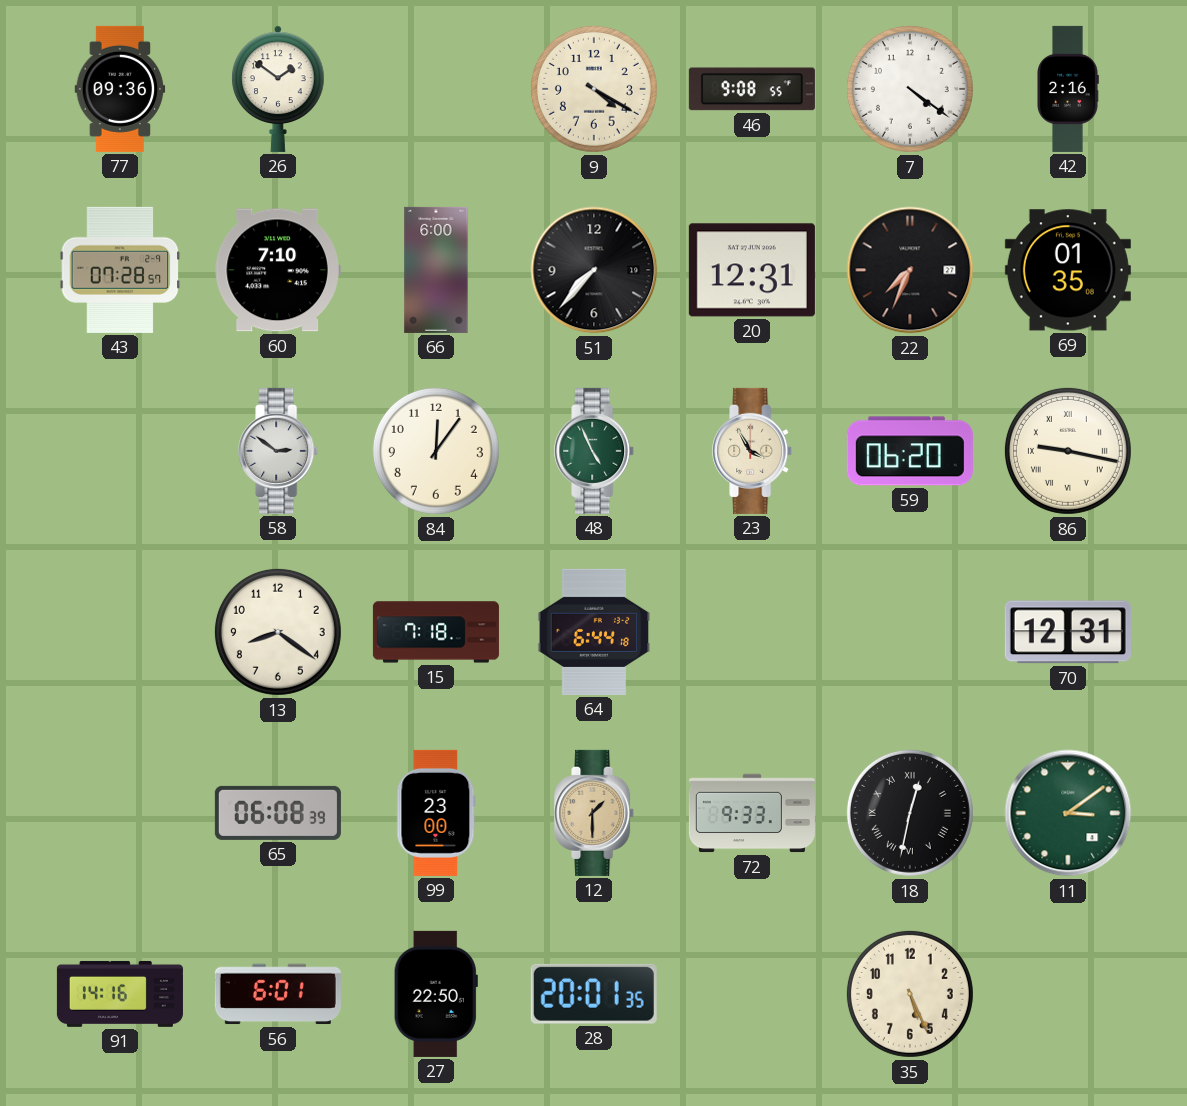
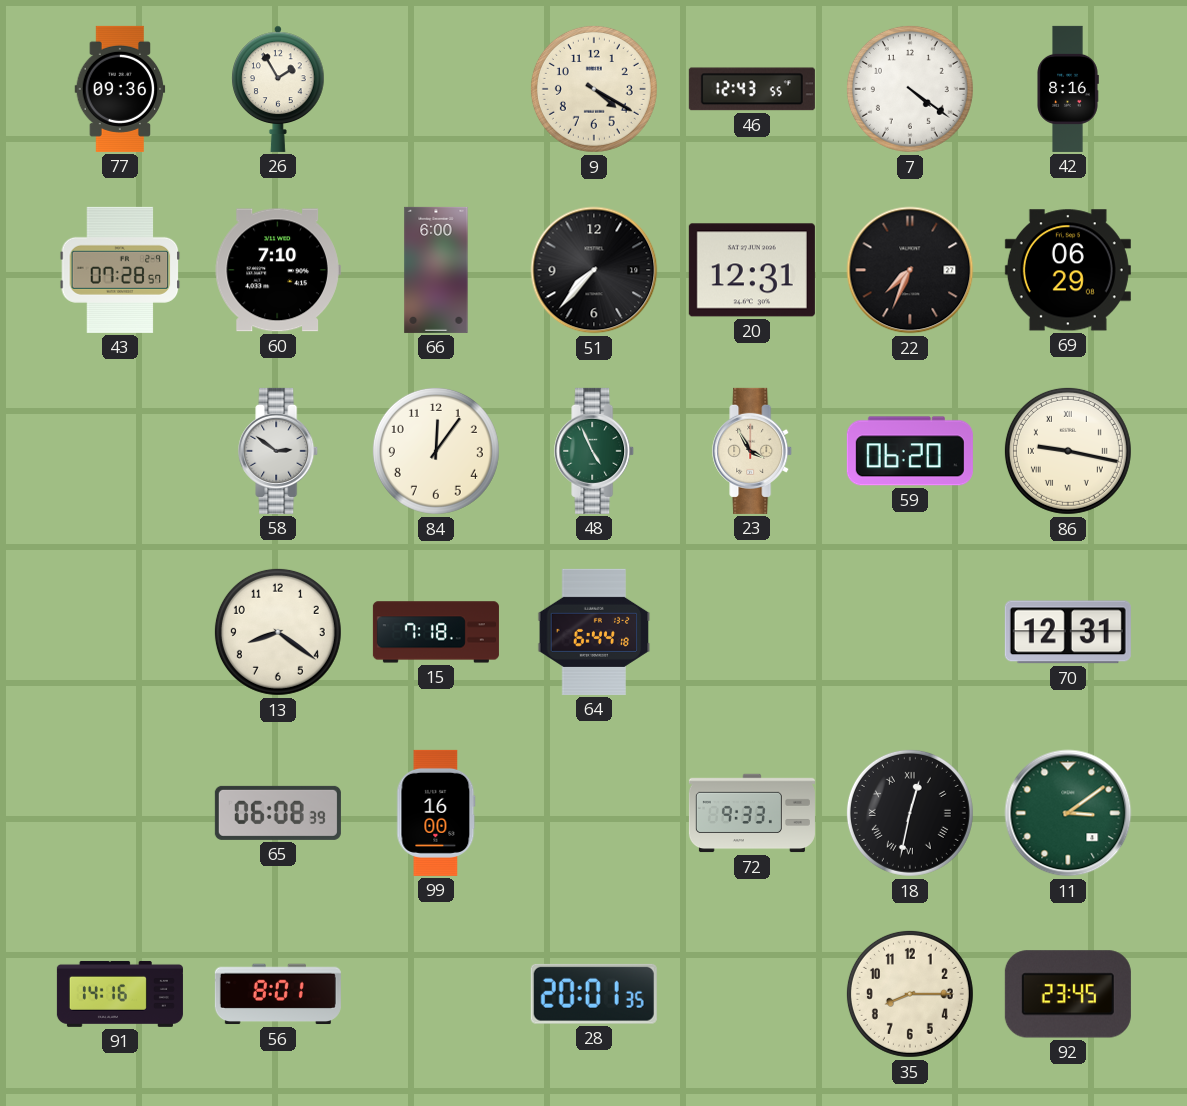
26: 1:51 -> 1:55 (278, 89)
46: 9:08 -> 12:43 (752, 89)
42: 2:16 -> 8:16 (1068, 89)
69: 01:35 -> 06:29 (1068, 270)
99: 23:00 -> 16:00 (436, 813)
12: 1:30 -> none (595, 813)
56: 6:01 -> 8:01 (278, 994)
27: 22:50 -> none (436, 994)
35: 5:26 -> 8:15 (910, 994)
92: none -> 23:45 (1068, 994)
